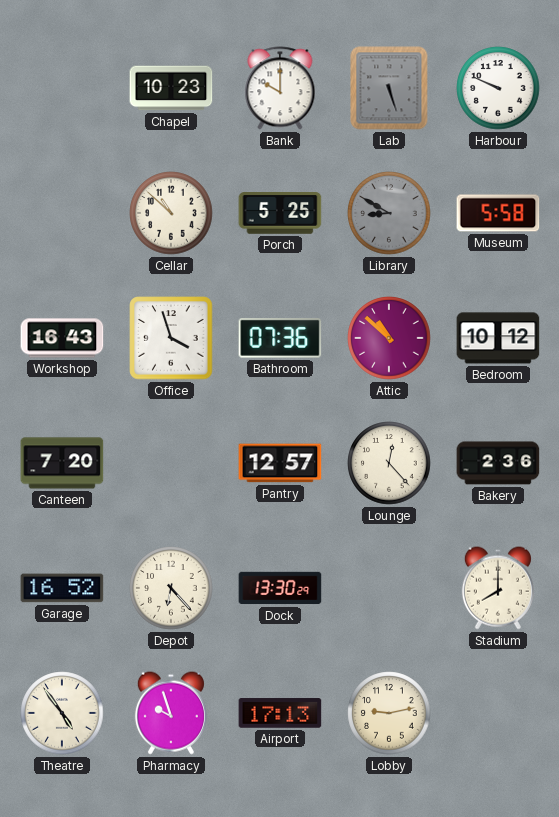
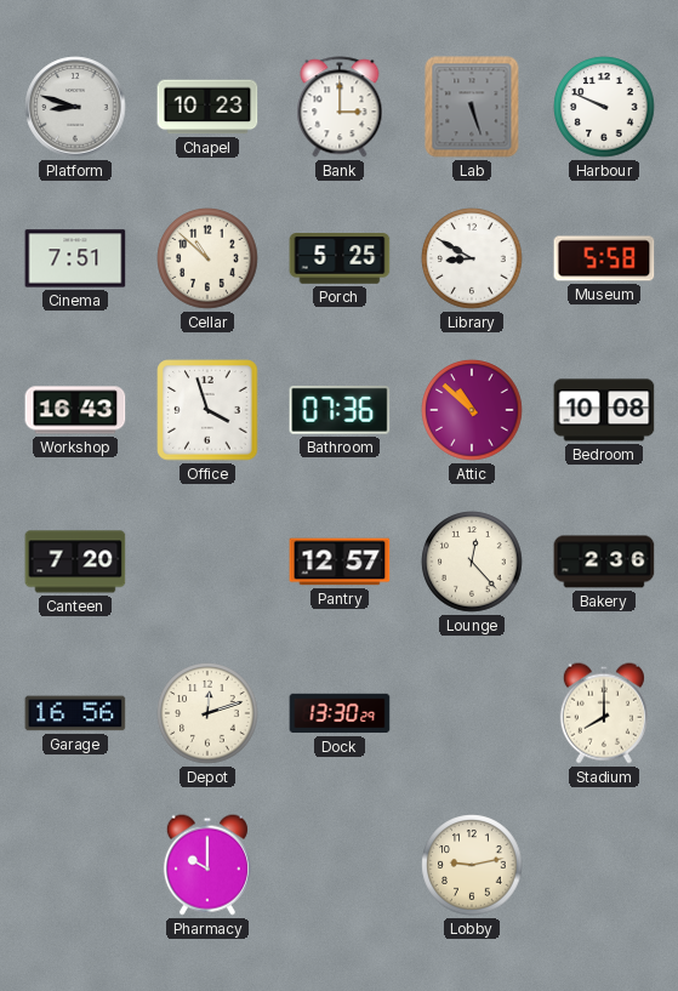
Platform: none -> 8:48 (75, 107)
Bank: 10:00 -> 3:00 (340, 107)
Cinema: none -> 7:51 (75, 258)
Library dial: grey -> white (472, 258)
Bedroom: 10:12 -> 10:08 (604, 410)
Garage: 16:52 -> 16:56 (75, 713)
Depot: 6:23 -> 12:12 (207, 713)
Theatre: 4:54 -> none (62, 713)
Pharmacy: 9:57 -> 10:00 (207, 865)
Airport: 17:13 -> none (280, 713)
